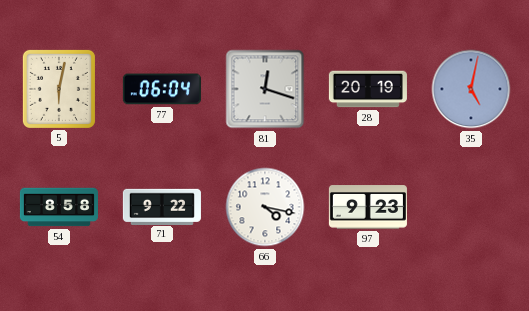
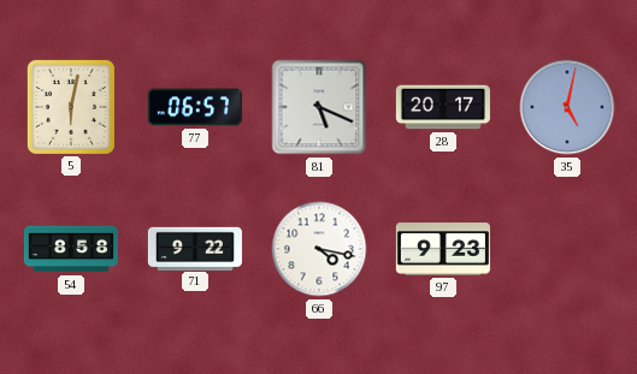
77: 06:04 -> 06:57 (195, 107)
81: 12:18 -> 5:19 (319, 107)
28: 20:19 -> 20:17 (443, 107)
